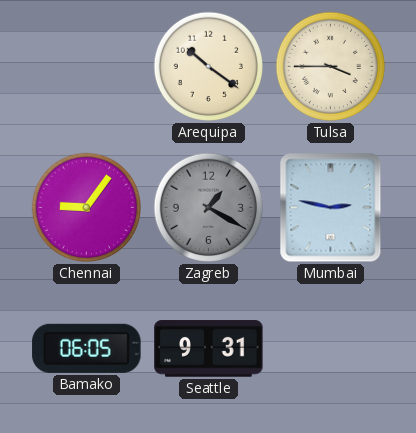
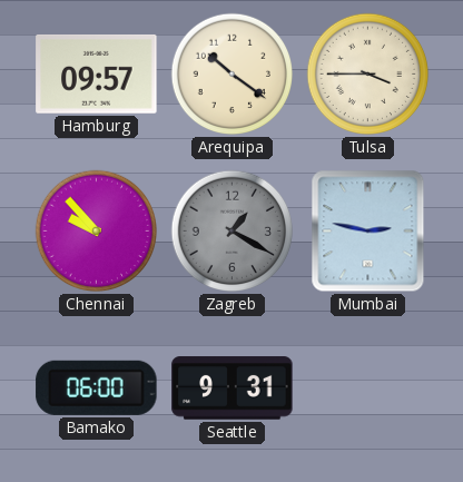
Hamburg: none -> 09:57 (97, 73)
Chennai: 9:06 -> 9:53 (97, 232)
Bamako: 06:05 -> 06:00 (97, 387)
